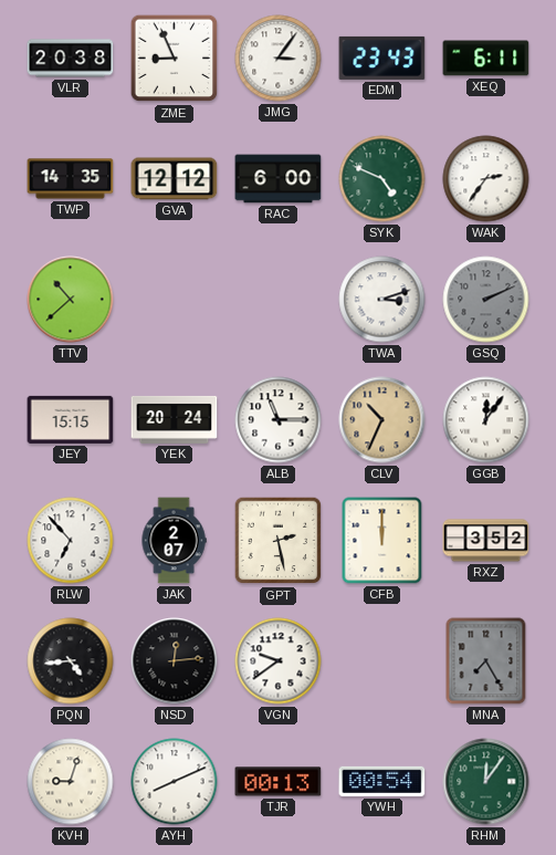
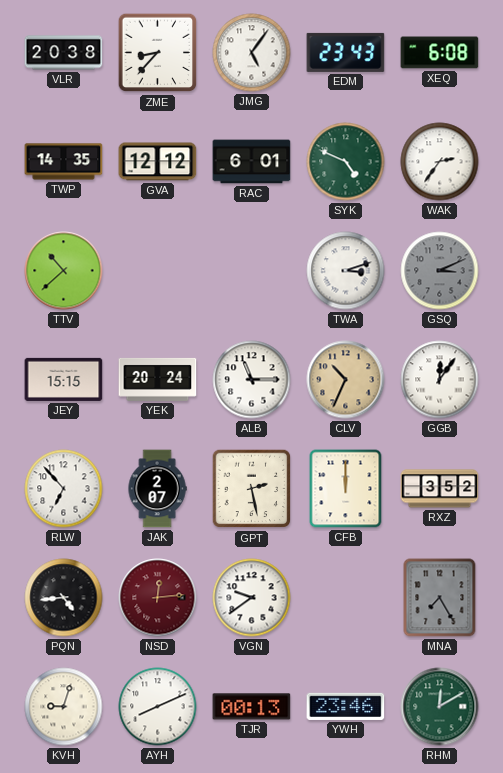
ZME: 8:56 -> 8:37 (158, 53)
JMG: 3:06 -> 5:06 (252, 53)
XEQ: 6:11 -> 6:08 (440, 53)
RAC: 6:00 -> 6:01 (252, 162)
GSQ: 2:11 -> 3:11 (440, 271)
NSD dial: black -> burgundy (158, 598)
YWH: 00:54 -> 23:46 (346, 706)
RHM: 12:06 -> 12:10 (440, 707)
